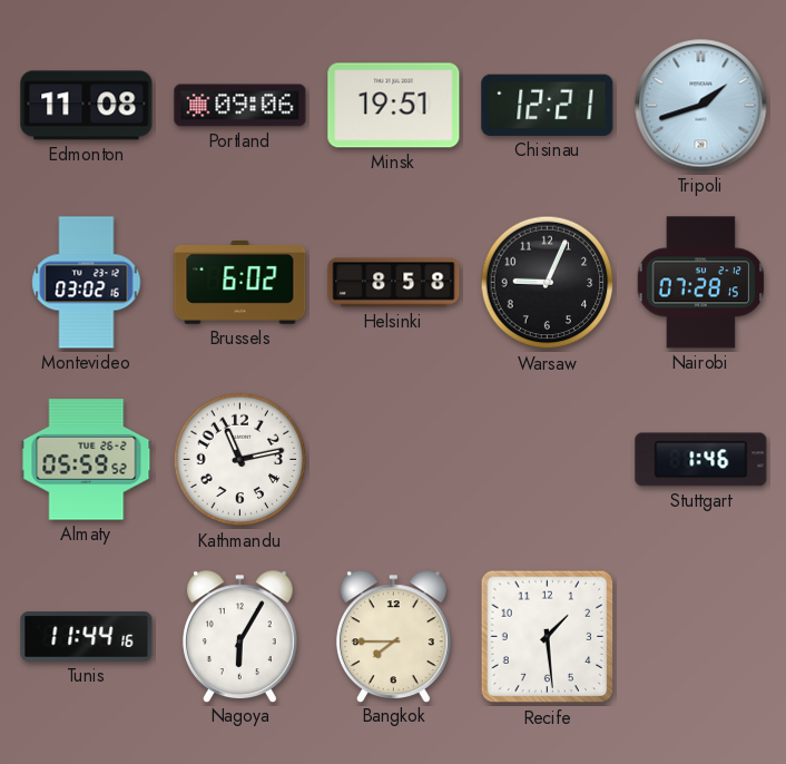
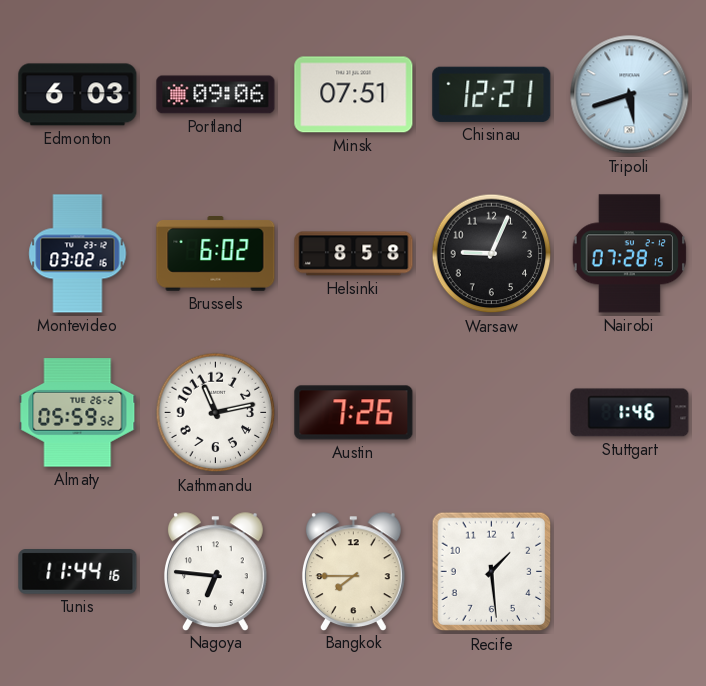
Edmonton: 11:08 -> 6:03 (78, 95)
Minsk: 19:51 -> 07:51 (354, 95)
Tripoli: 1:42 -> 5:42 (630, 95)
Austin: none -> 7:26 (354, 413)
Nagoya: 6:05 -> 6:46 (215, 571)
